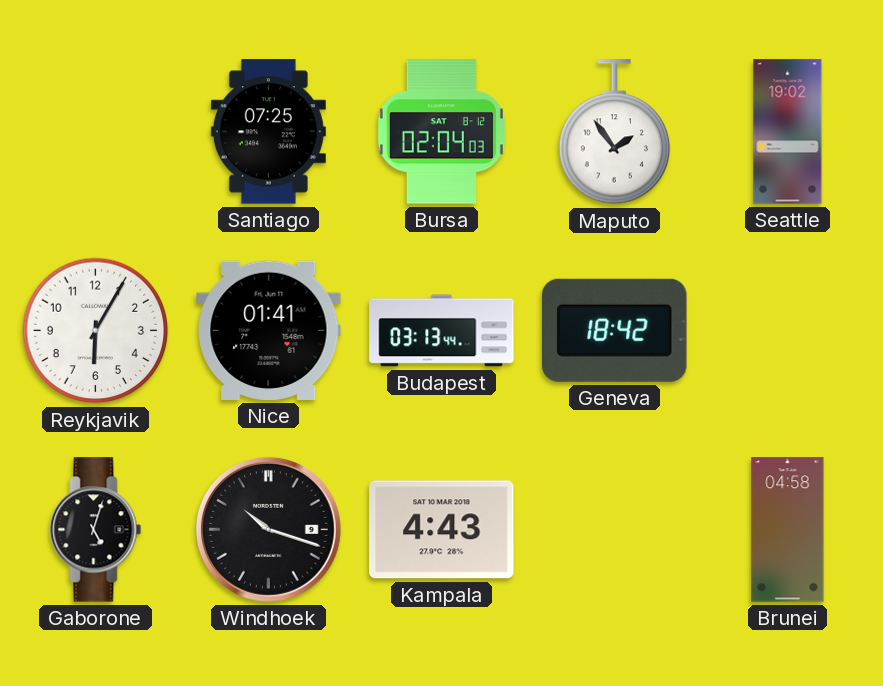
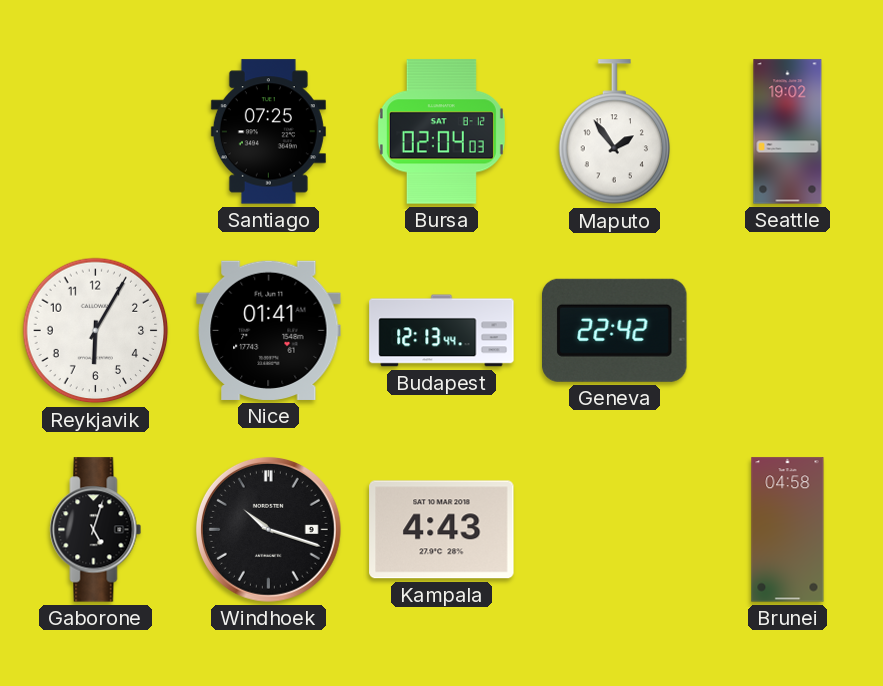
Budapest: 03:13 -> 12:13 (442, 331)
Geneva: 18:42 -> 22:42 (615, 330)
